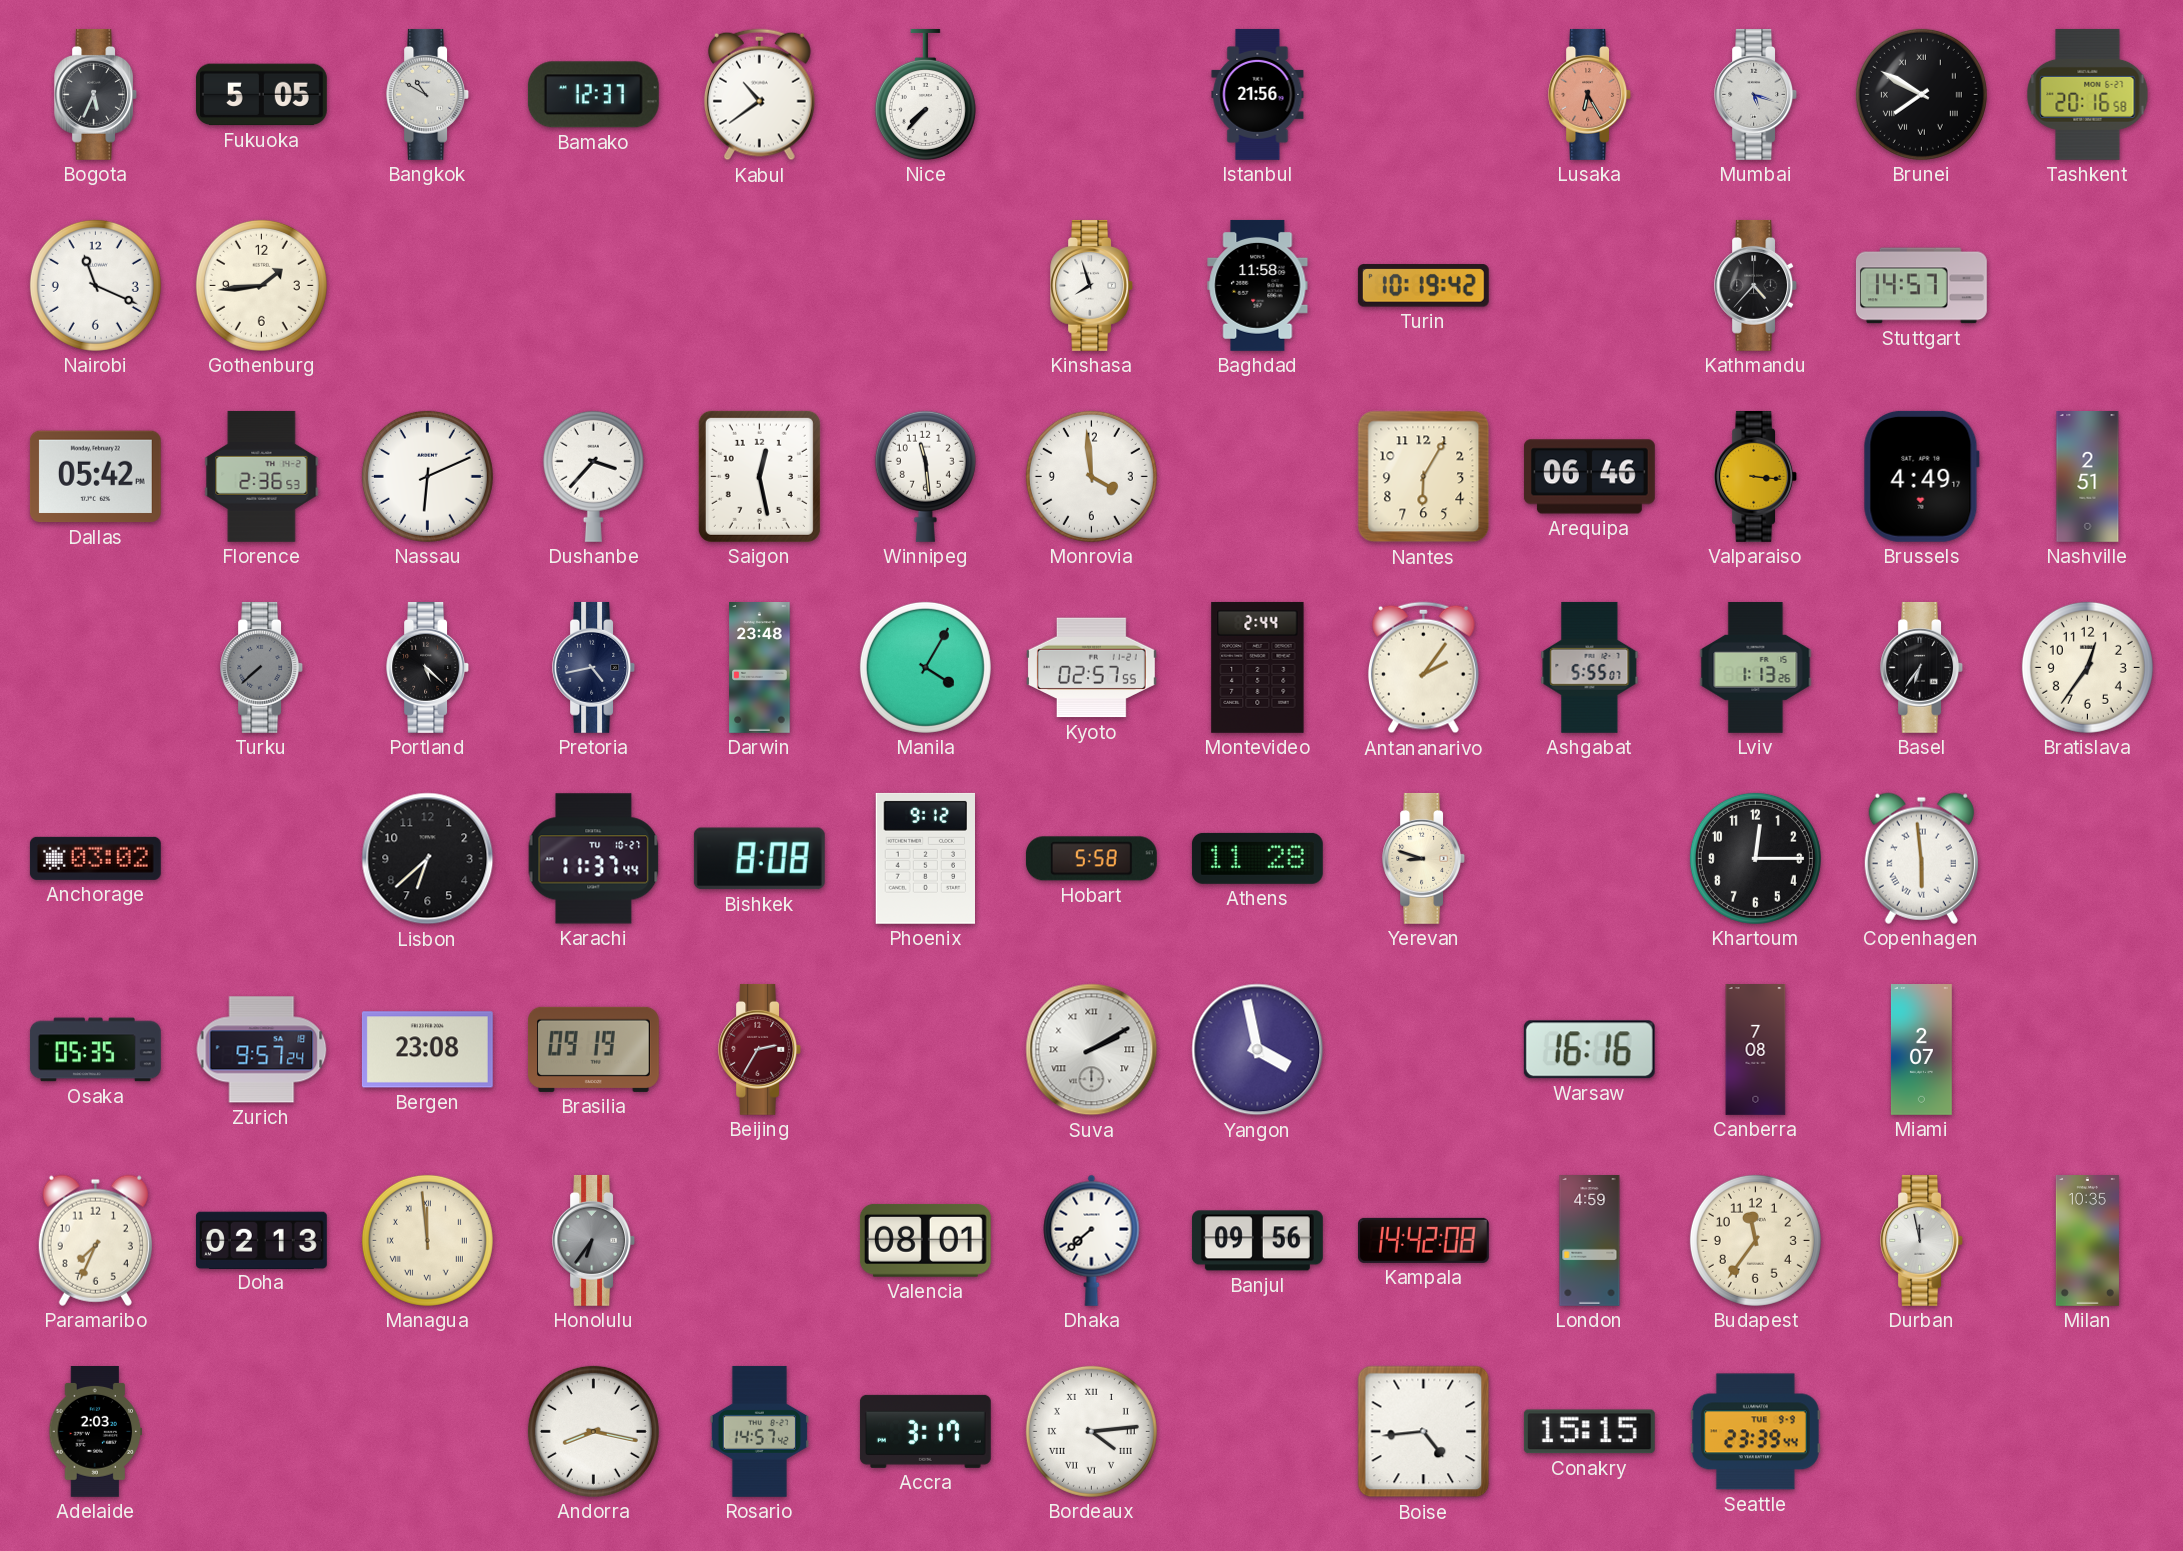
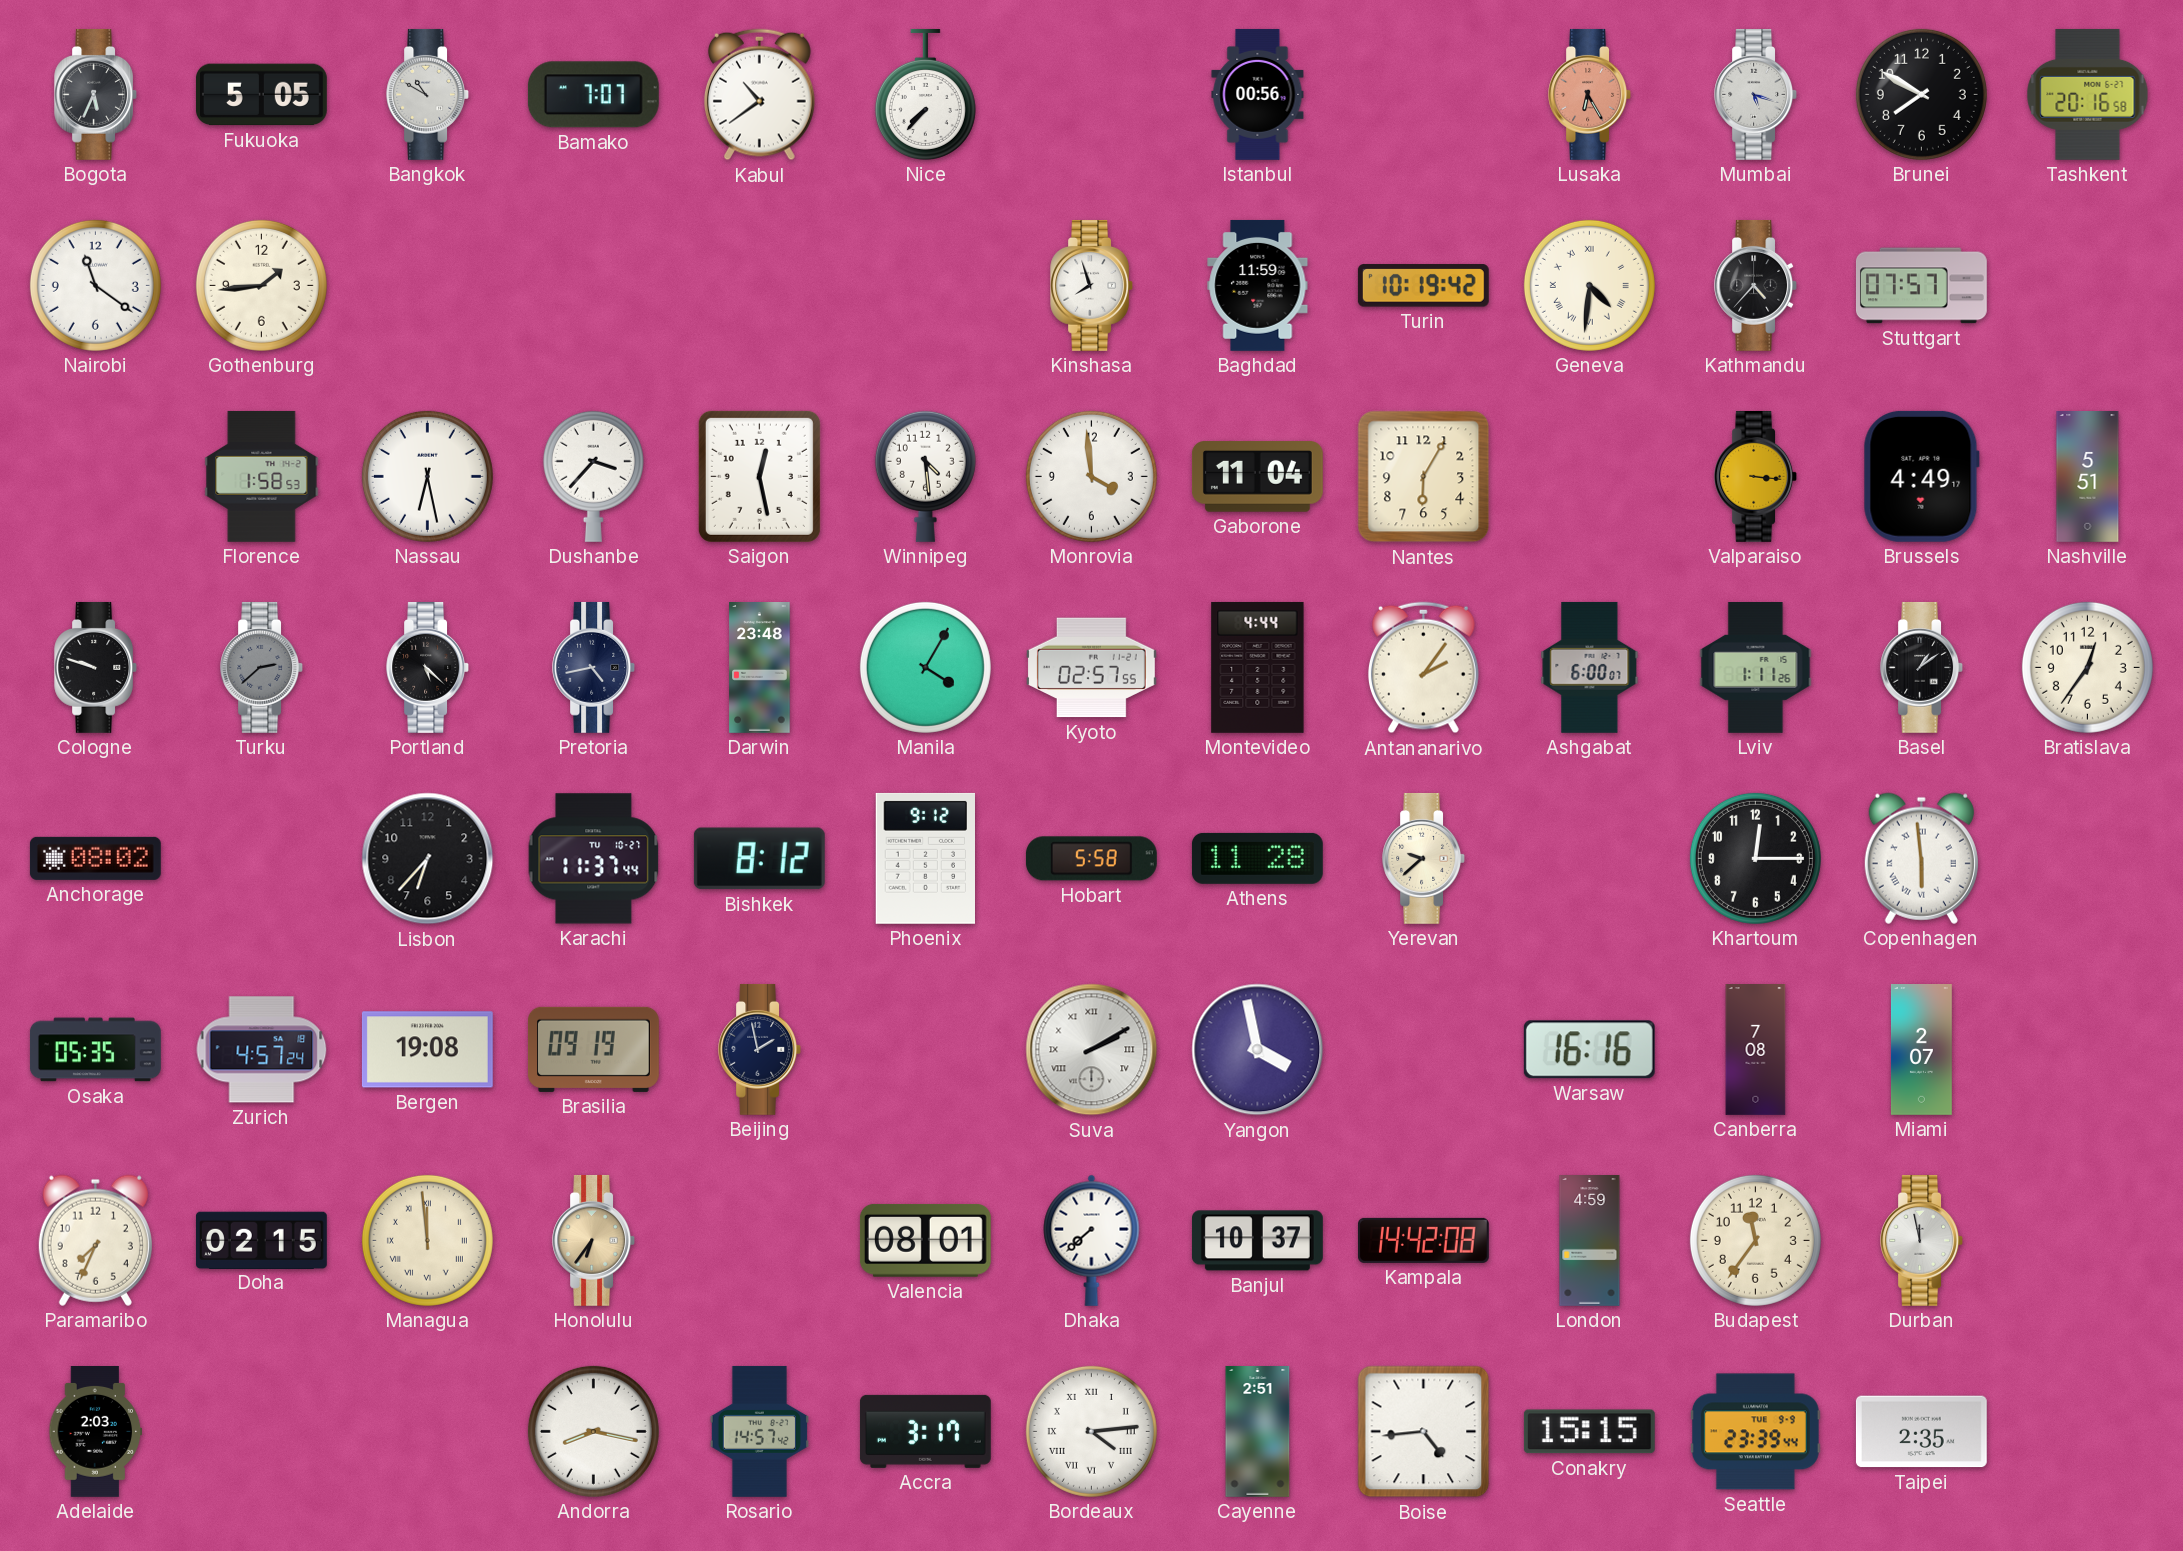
Bamako: 12:37 -> 7:07 (593, 95)
Istanbul: 21:56 -> 00:56 (1258, 94)
Brunei numerals: Roman -> Arabic (1921, 94)
Nairobi: 11:19 -> 11:21 (95, 285)
Baghdad: 11:58 -> 11:59 (1258, 285)
Geneva: none -> 4:31 (1589, 285)
Stuttgart: 14:57 -> 07:57 (1921, 286)
Dallas: 05:42 -> none (95, 477)
Florence: 2:36 -> 1:58 (262, 476)
Nassau: 6:11 -> 6:28 (427, 476)
Winnipeg: 11:29 -> 4:29 (925, 476)
Gaborone: none -> 11:04 (1257, 477)
Arequipa: 06:46 -> none (1589, 477)
Nashville: 2:51 -> 5:51 (2088, 477)
Cologne: none -> 9:48 (96, 667)
Turku: 7:38 -> 2:38 (262, 667)
Montevideo: 2:44 -> 4:44 (1258, 667)
Ashgabat: 5:55 -> 6:00 (1590, 667)
Lviv: 1:13 -> 1:11 (1756, 668)
Basel: 6:36 -> 1:09 (1922, 667)
Anchorage: 03:02 -> 08:02 (95, 858)
Lisbon: 6:38 -> 6:37 (428, 859)
Bishkek: 8:08 -> 8:12 (759, 859)
Yerevan: 8:48 -> 9:38 (1424, 858)
Zurich: 9:57 -> 4:57 (262, 1050)
Bergen: 23:08 -> 19:08 (427, 1050)
Beijing: 2:35 -> 1:58 (760, 1049)
Beijing dial: burgundy -> navy (760, 1049)
Doha: 02:13 -> 02:15 (261, 1240)
Honolulu dial: grey -> champagne (594, 1240)
Banjul: 09:56 -> 10:37 (1257, 1241)
Milan: 10:35 -> none (2087, 1241)
Cayenne: none -> 2:51 (1258, 1432)
Taipei: none -> 2:35 (1921, 1432)
